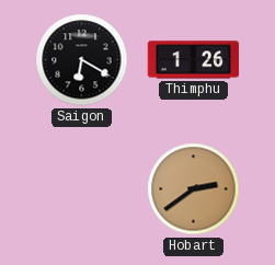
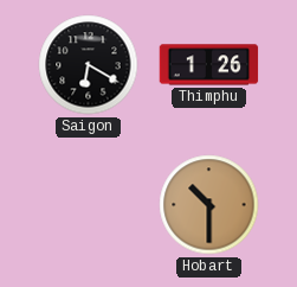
Hobart: 2:39 -> 10:30 (209, 205)
